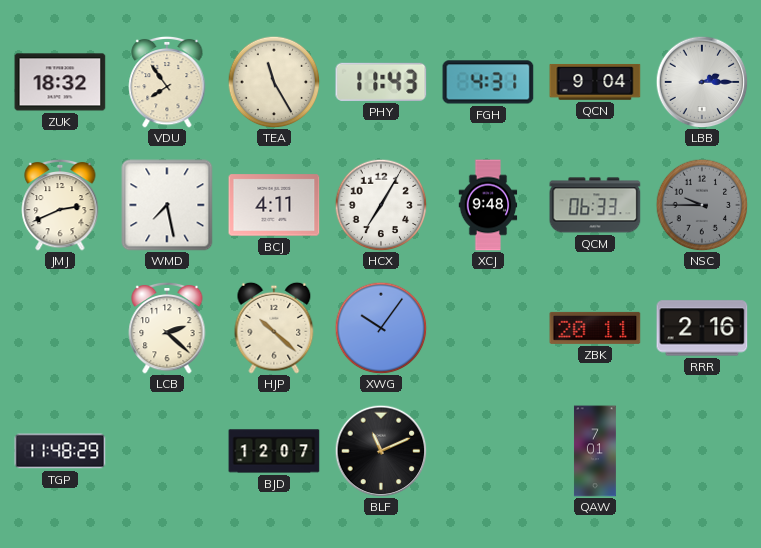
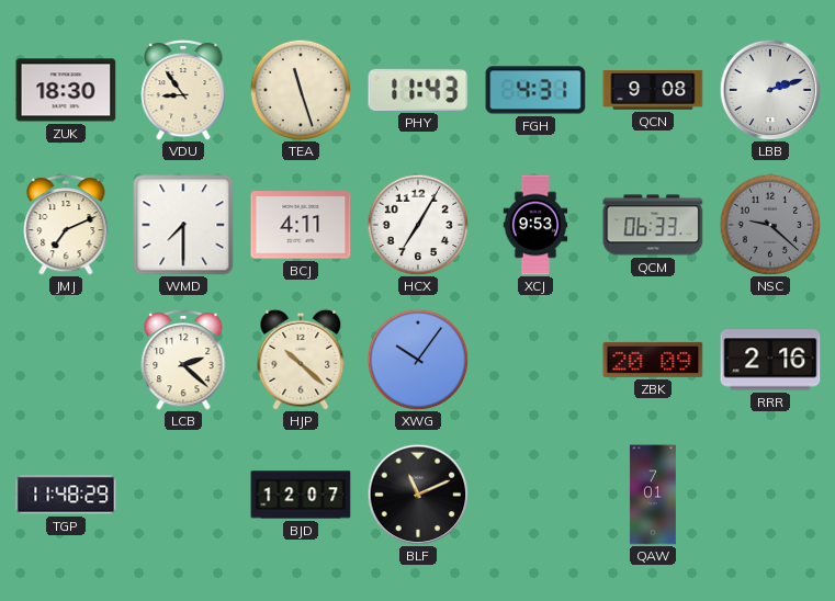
ZUK: 18:32 -> 18:30 (66, 90)
VDU: 7:54 -> 8:54 (183, 90)
TEA: 11:25 -> 11:27 (301, 90)
QCN: 9:04 -> 9:08 (653, 90)
LBB: 2:15 -> 2:12 (770, 90)
JMJ: 2:41 -> 7:11 (66, 225)
WMD: 7:28 -> 7:30 (183, 225)
XCJ: 9:48 -> 9:53 (535, 225)
NSC: 9:45 -> 9:22 (770, 225)
ZBK: 20:11 -> 20:09 (653, 360)
